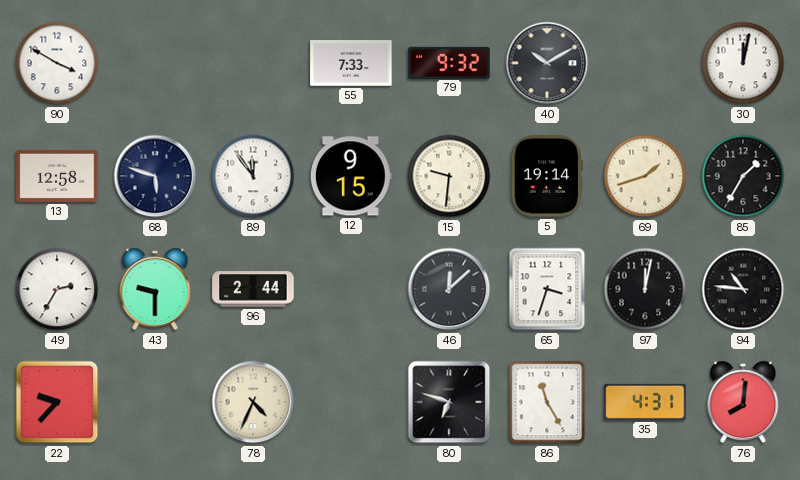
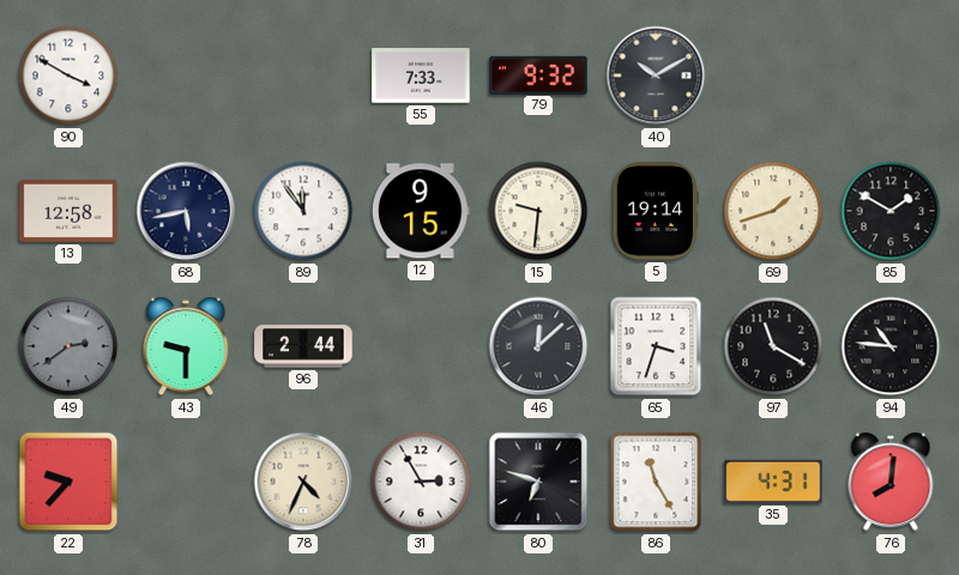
30: 12:02 -> none (743, 63)
68: 5:48 -> 5:43 (186, 211)
85: 1:35 -> 1:50 (891, 211)
49: 2:35 -> 2:39 (68, 346)
49 dial: white -> grey (68, 346)
97: 12:02 -> 11:20 (773, 346)
31: none -> 2:55 (421, 482)
